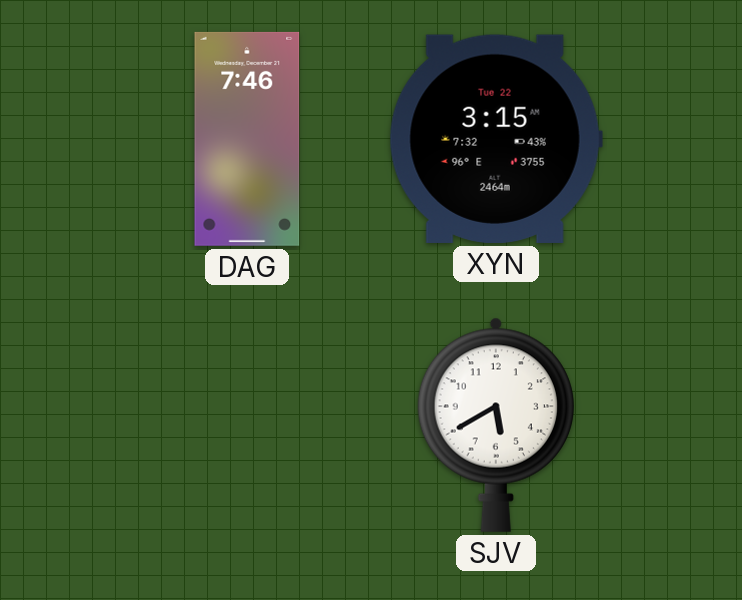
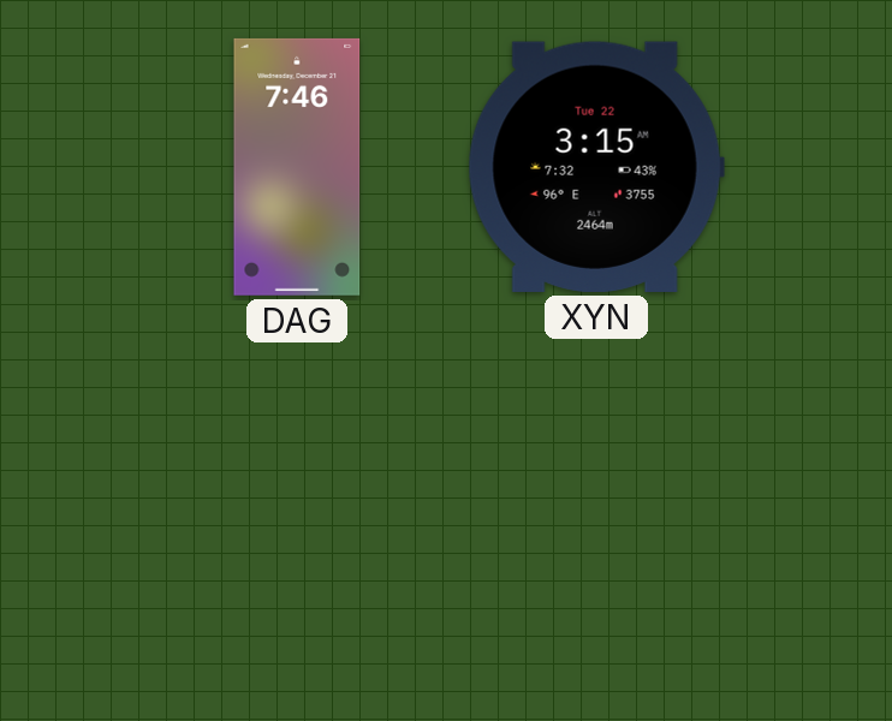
SJV: 5:40 -> none (496, 425)
